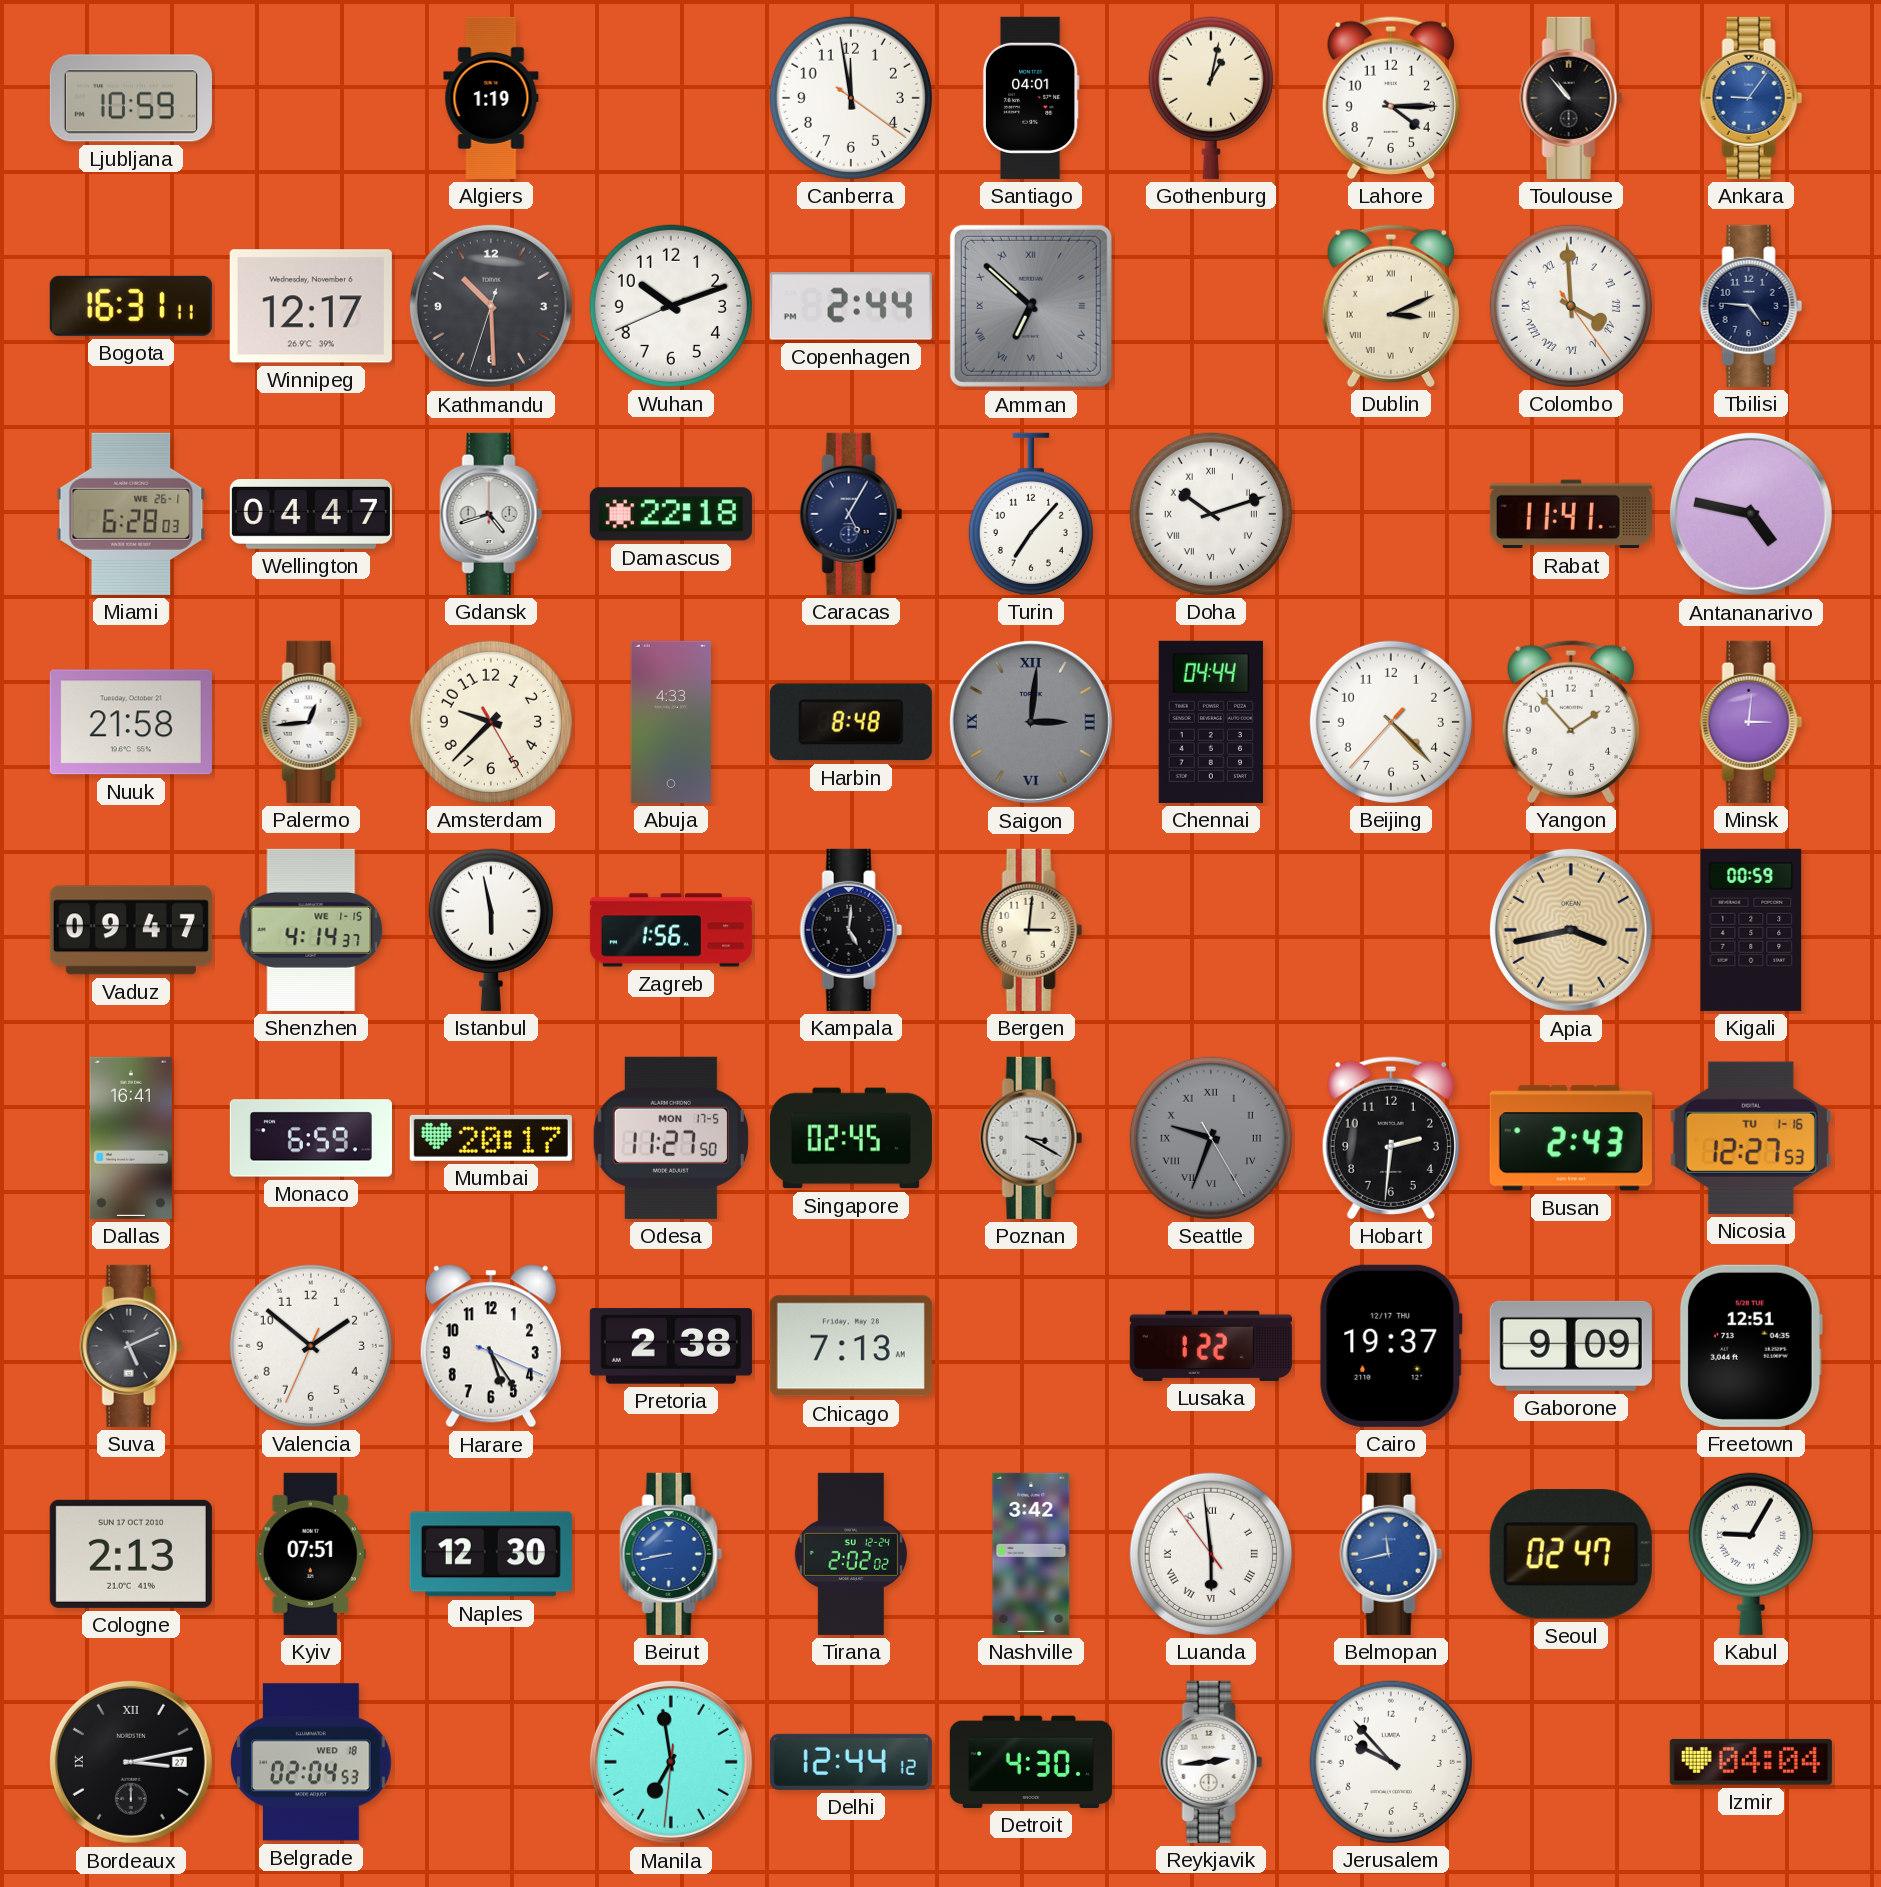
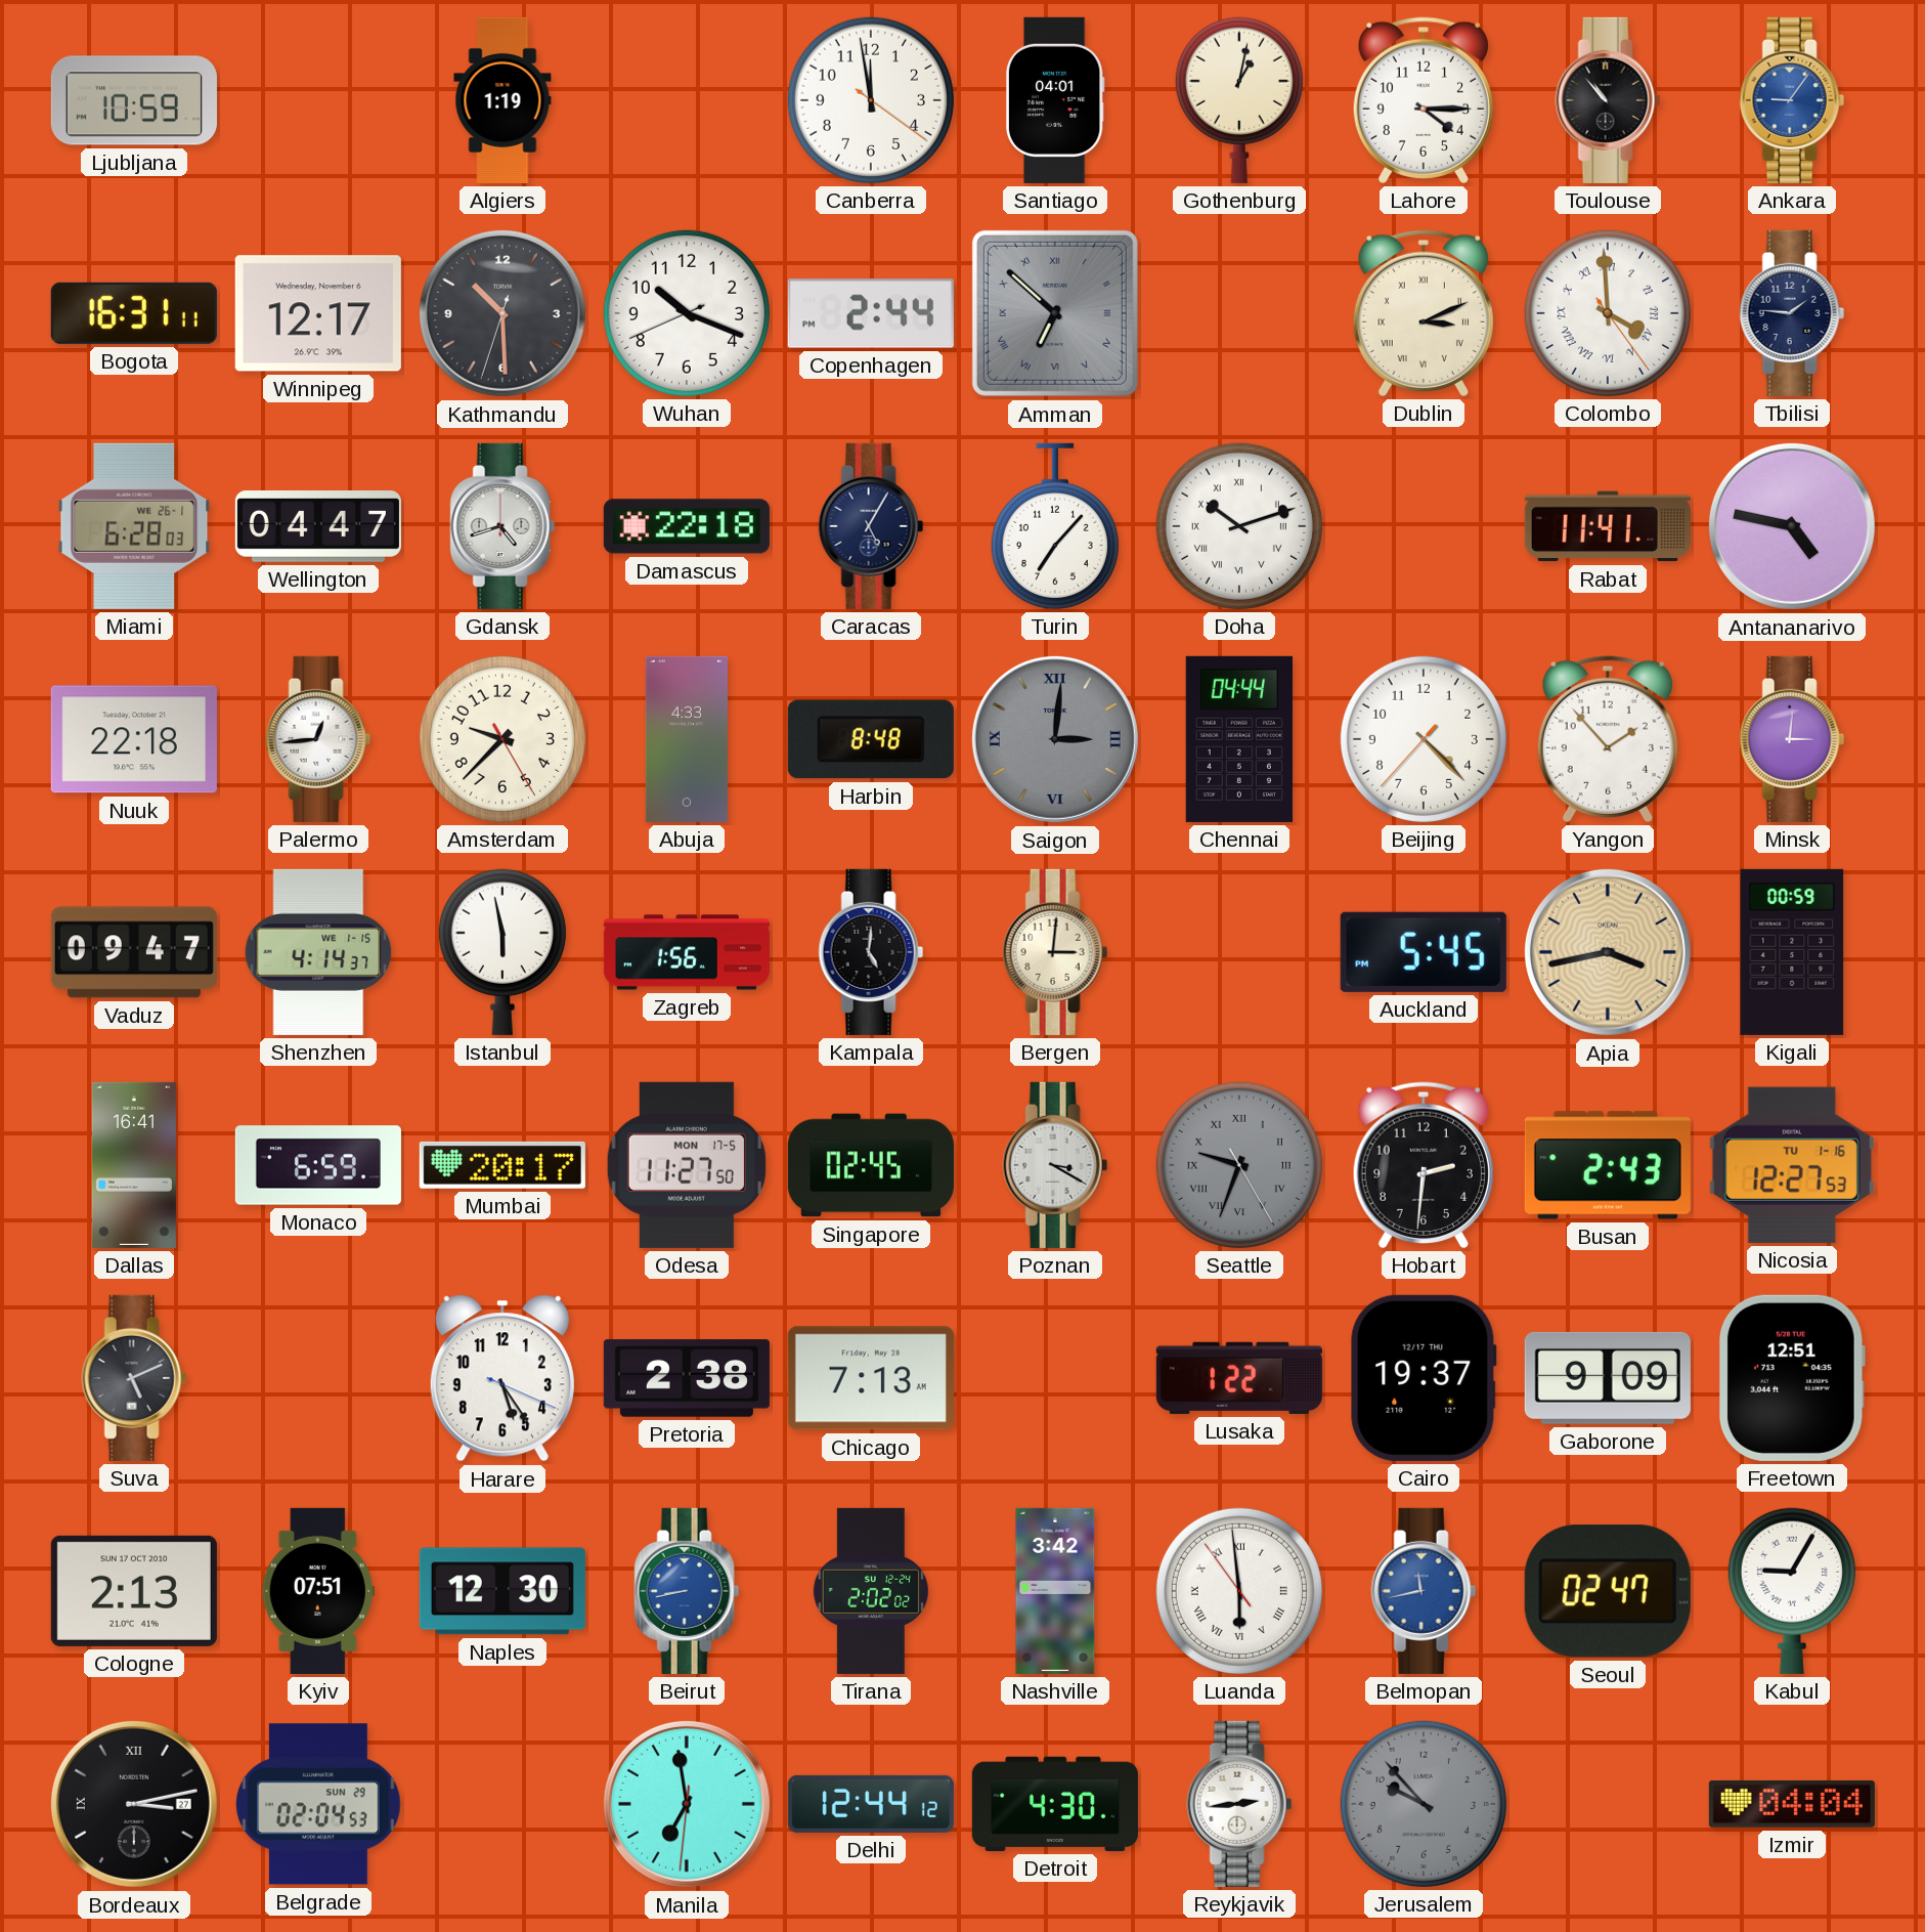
Wuhan: 10:11 -> 10:18 (687, 313)
Tbilisi: 4:46 -> 1:46 (1792, 313)
Nuuk: 21:58 -> 22:18 (134, 739)
Auckland: none -> 5:45 (1424, 952)
Valencia: 1:51 -> none (311, 1346)
Belgrade date: WED 18 -> SUN 29 (318, 1804)
Jerusalem dial: white -> grey (1424, 1804)
